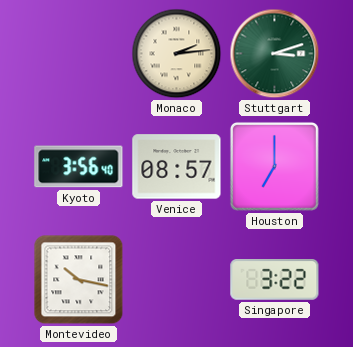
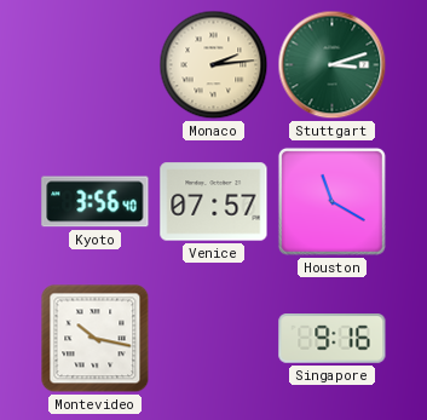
Venice: 08:57 -> 07:57 (214, 202)
Houston: 7:00 -> 11:20 (331, 201)
Singapore: 3:22 -> 9:16 (333, 339)
